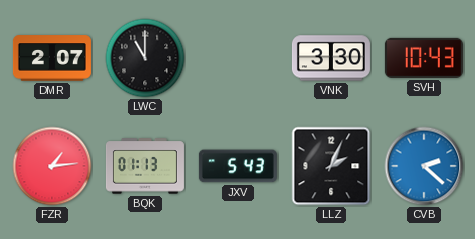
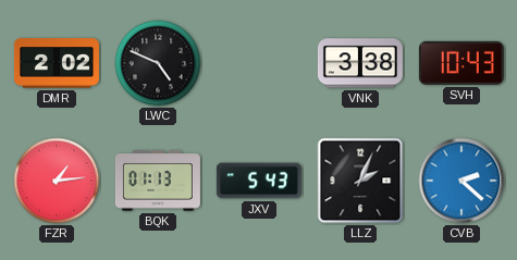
DMR: 2:07 -> 2:02 (57, 63)
LWC: 11:00 -> 4:49 (158, 63)
VNK: 3:30 -> 3:38 (360, 63)
